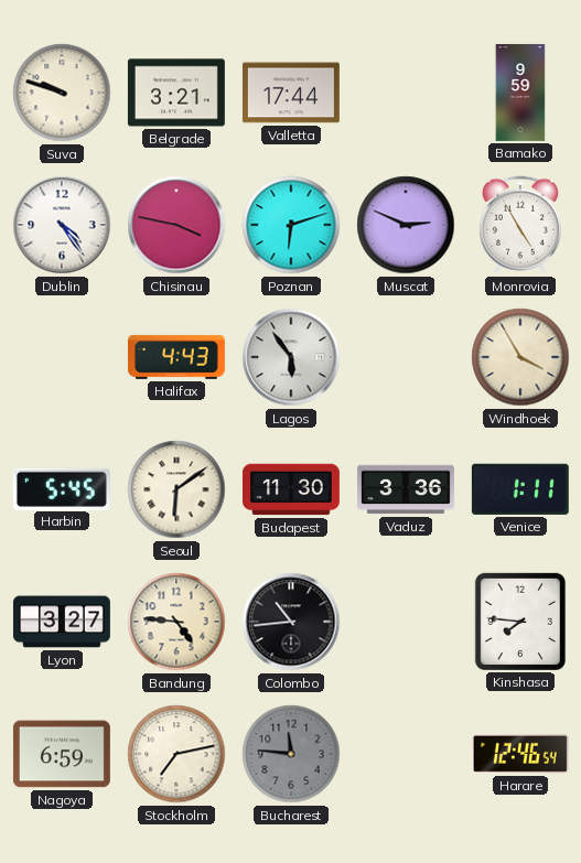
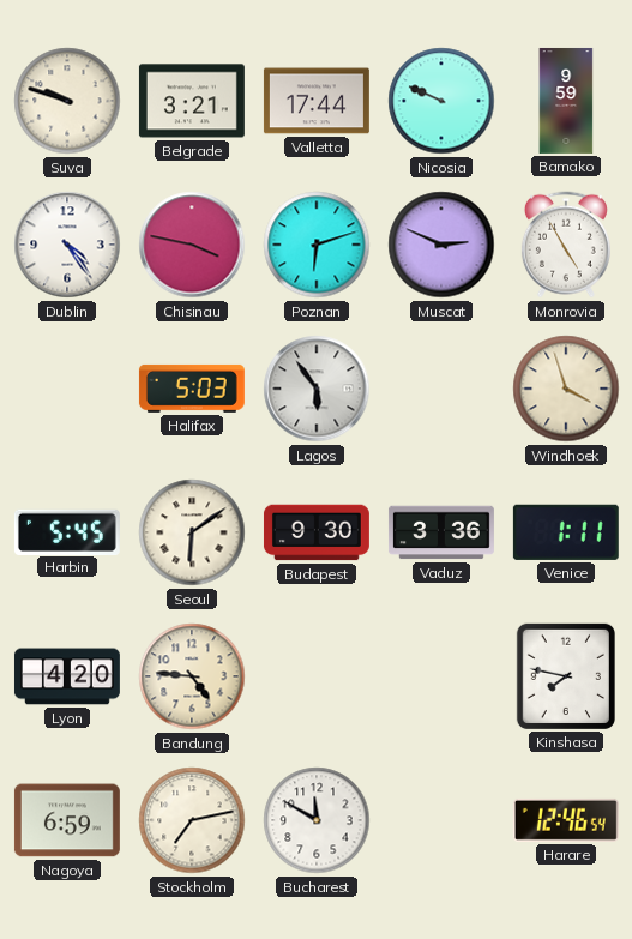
Nicosia: none -> 9:49 (441, 101)
Halifax: 4:43 -> 5:03 (192, 389)
Windhoek: 3:55 -> 3:57 (566, 389)
Budapest: 11:30 -> 9:30 (317, 532)
Lyon: 3:27 -> 4:20 (67, 676)
Colombo: 10:44 -> none (291, 622)
Kinshasa: 7:46 -> 7:47 (566, 676)
Bucharest: 11:46 -> 11:50 (317, 820)
Bucharest dial: grey -> white (317, 820)
